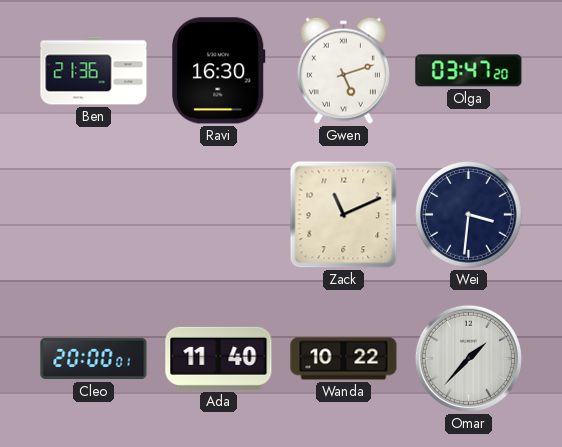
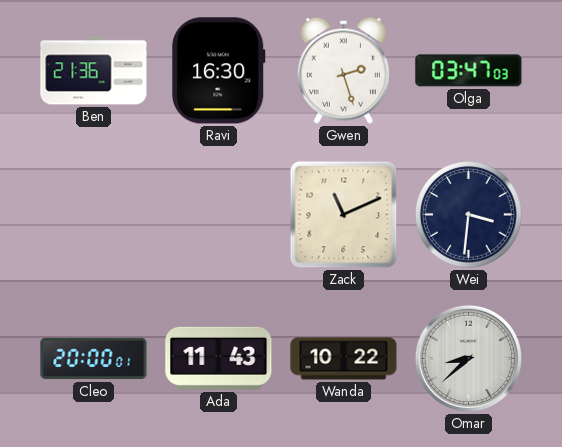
Gwen: 5:12 -> 2:27 (343, 70)
Olga: 03:47:20 -> 03:47:03 (469, 71)
Ada: 11:40 -> 11:43 (219, 358)
Omar: 1:37 -> 8:38 (468, 358)
